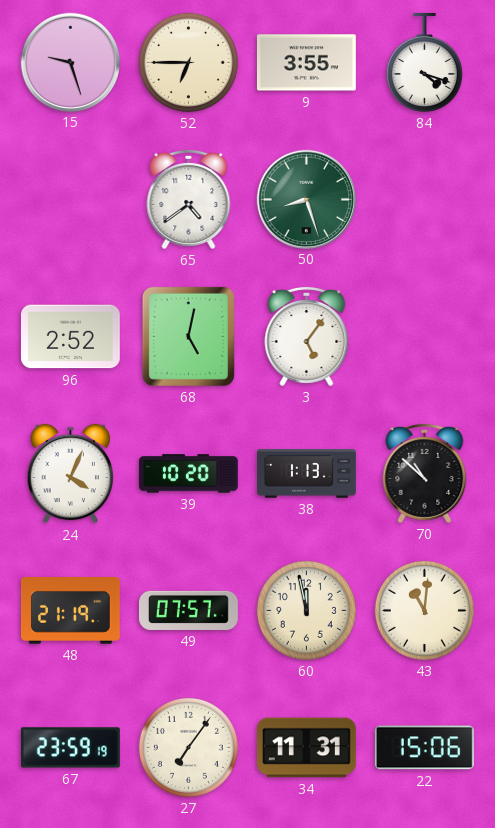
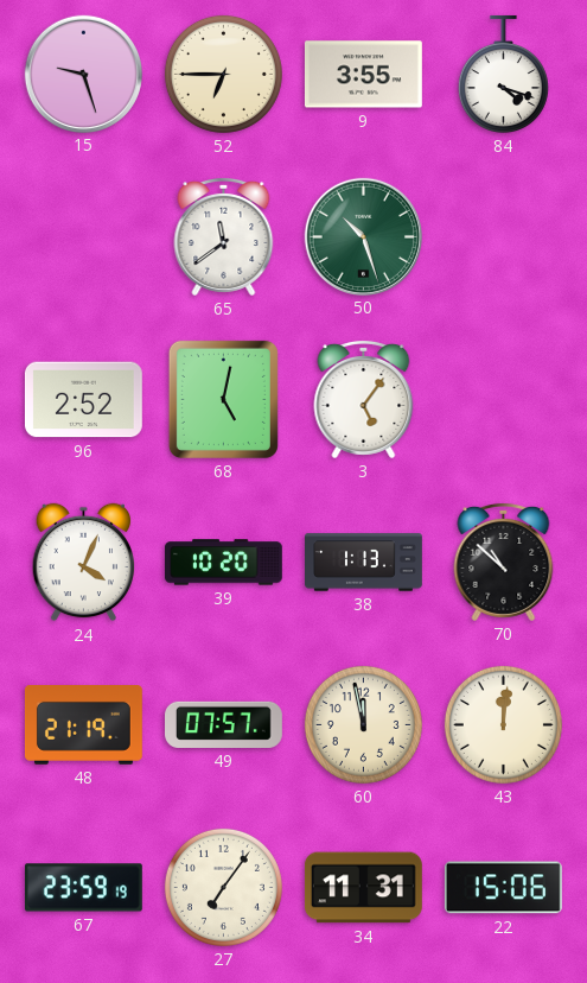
65: 4:39 -> 11:39 (224, 236)
50: 8:27 -> 10:27 (363, 236)
43: 11:01 -> 12:01 (503, 724)
